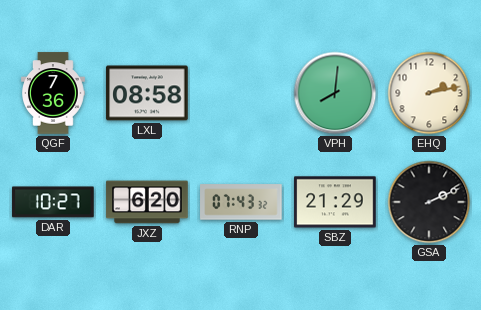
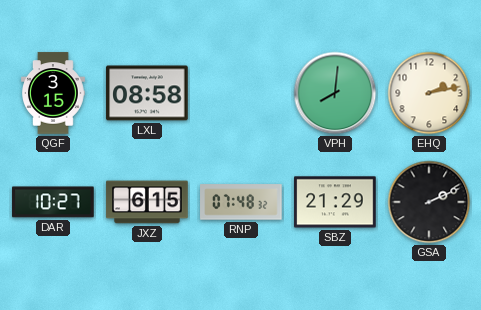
QGF: 7:36 -> 3:15 (54, 93)
JXZ: 6:20 -> 6:15 (147, 202)
RNP: 07:43 -> 07:48 (241, 202)
